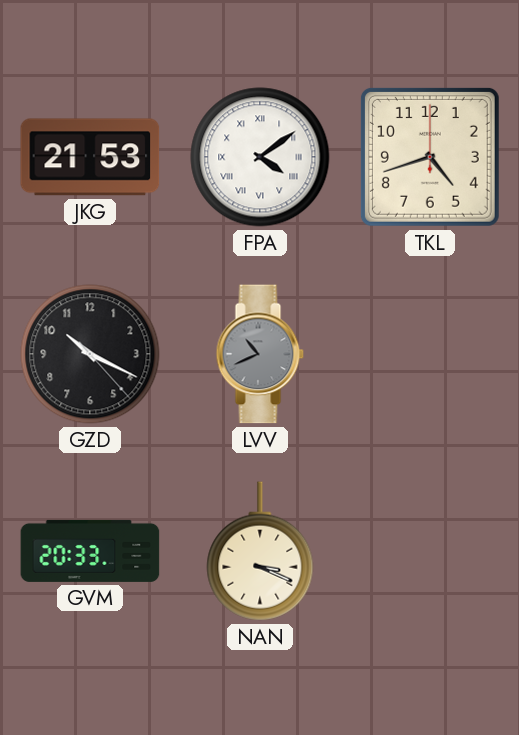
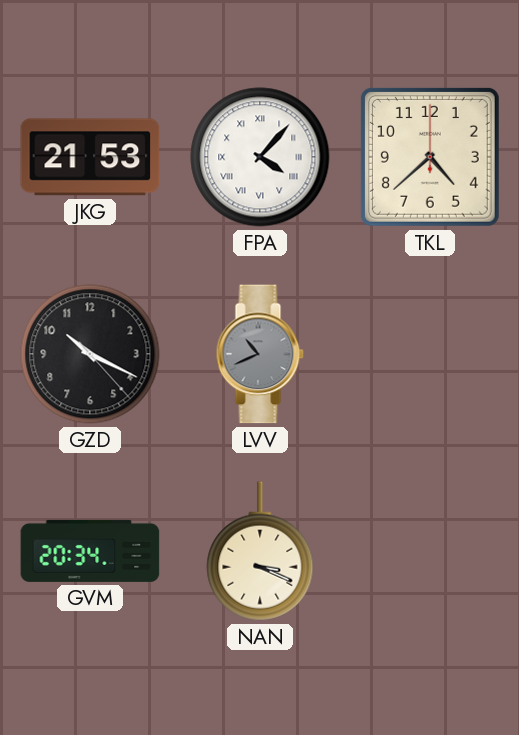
FPA: 4:09 -> 4:07 (260, 157)
TKL: 4:42 -> 4:38 (430, 157)
GVM: 20:33 -> 20:34 (90, 551)
